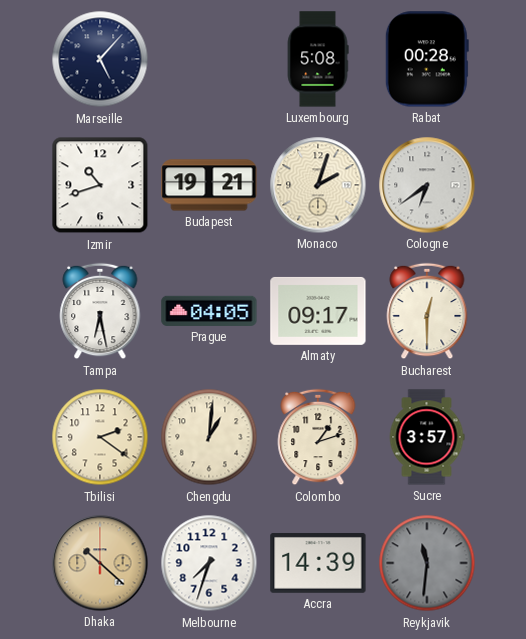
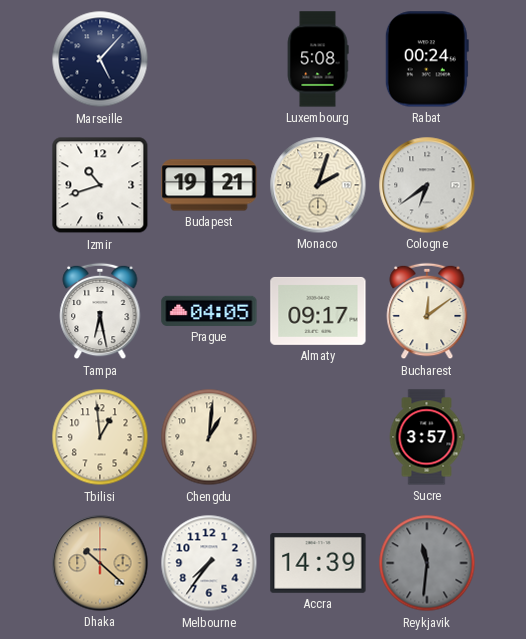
Rabat: 00:28 -> 00:24 (427, 59)
Bucharest: 12:30 -> 12:09 (427, 311)
Tbilisi: 2:21 -> 12:59 (100, 437)
Colombo: 1:12 -> none (318, 437)
Melbourne: 7:33 -> 7:36 (209, 563)
